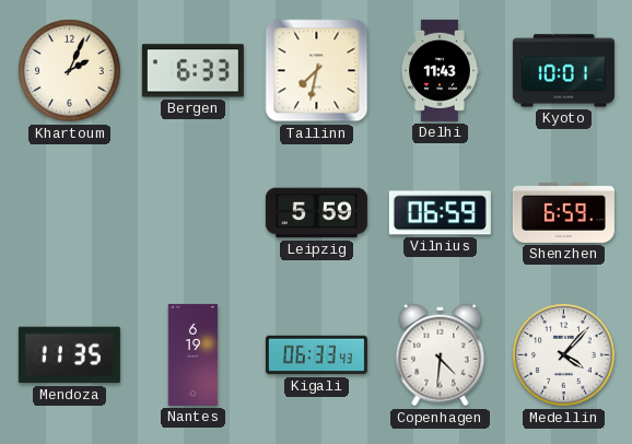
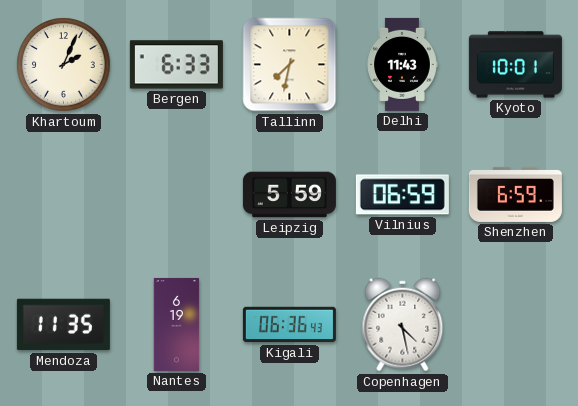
Kigali: 06:33 -> 06:36 (289, 325)
Copenhagen: 4:31 -> 4:28 (403, 325)
Medellin: 4:07 -> none (564, 355)
